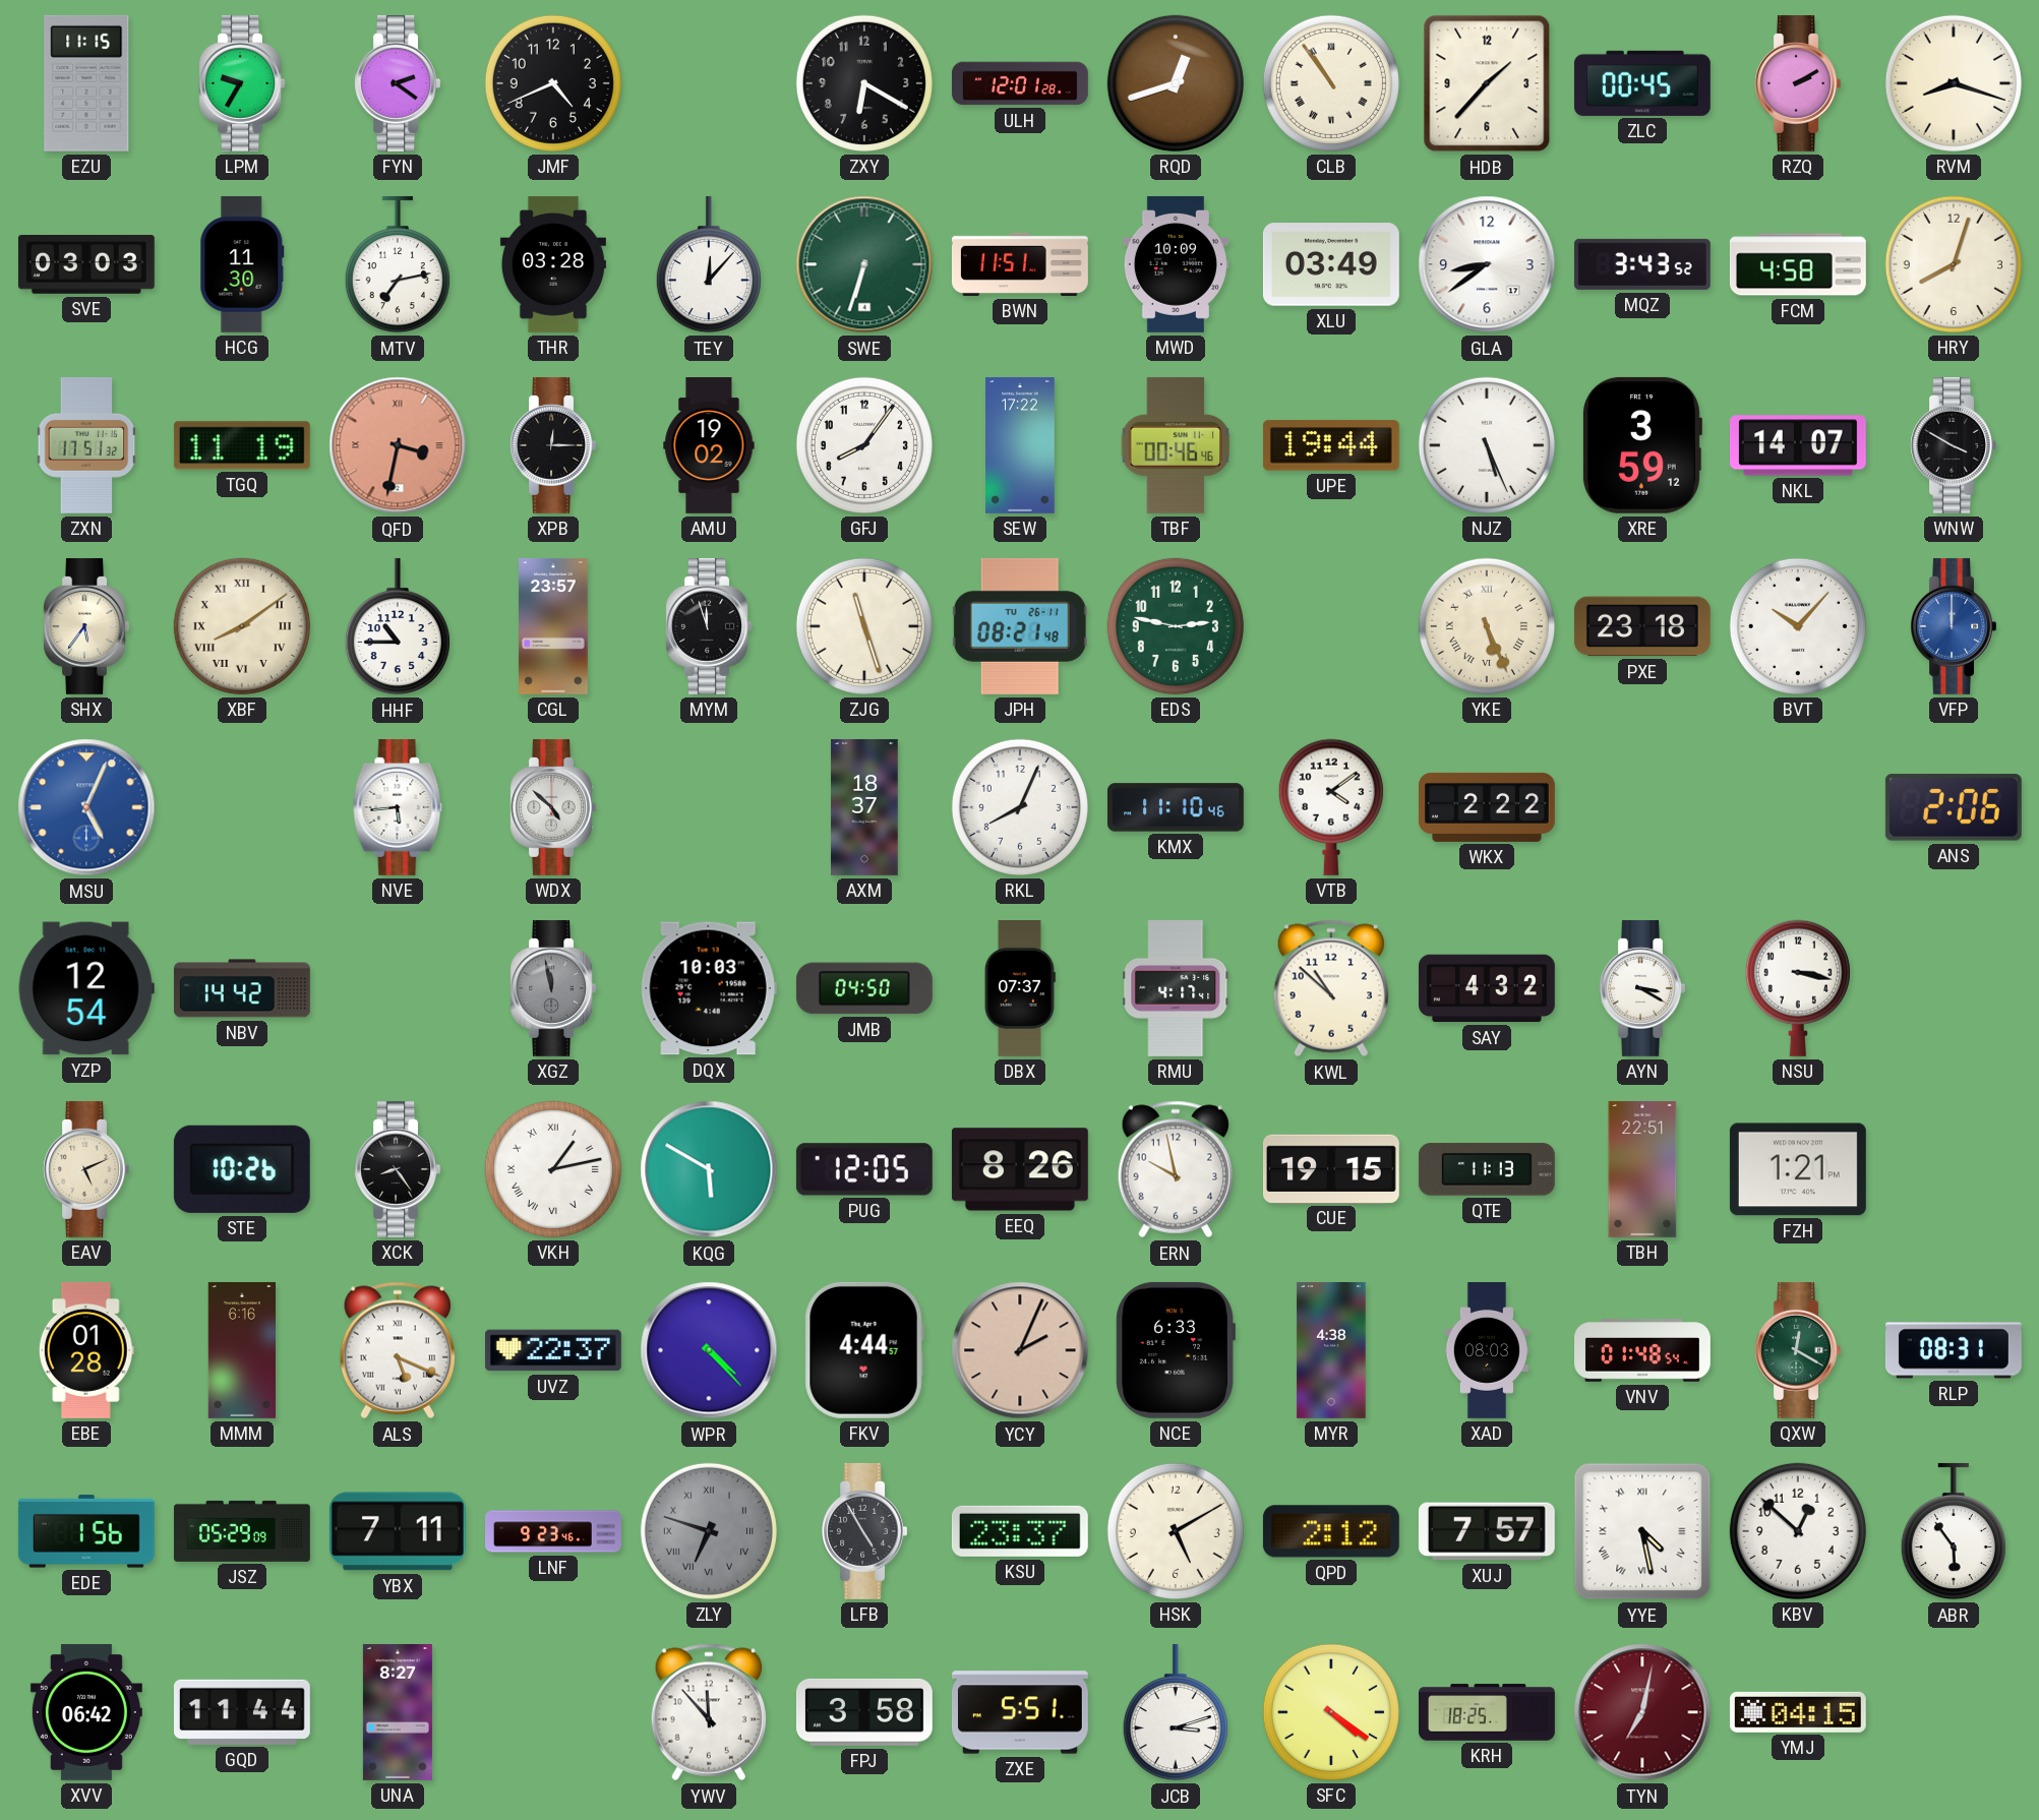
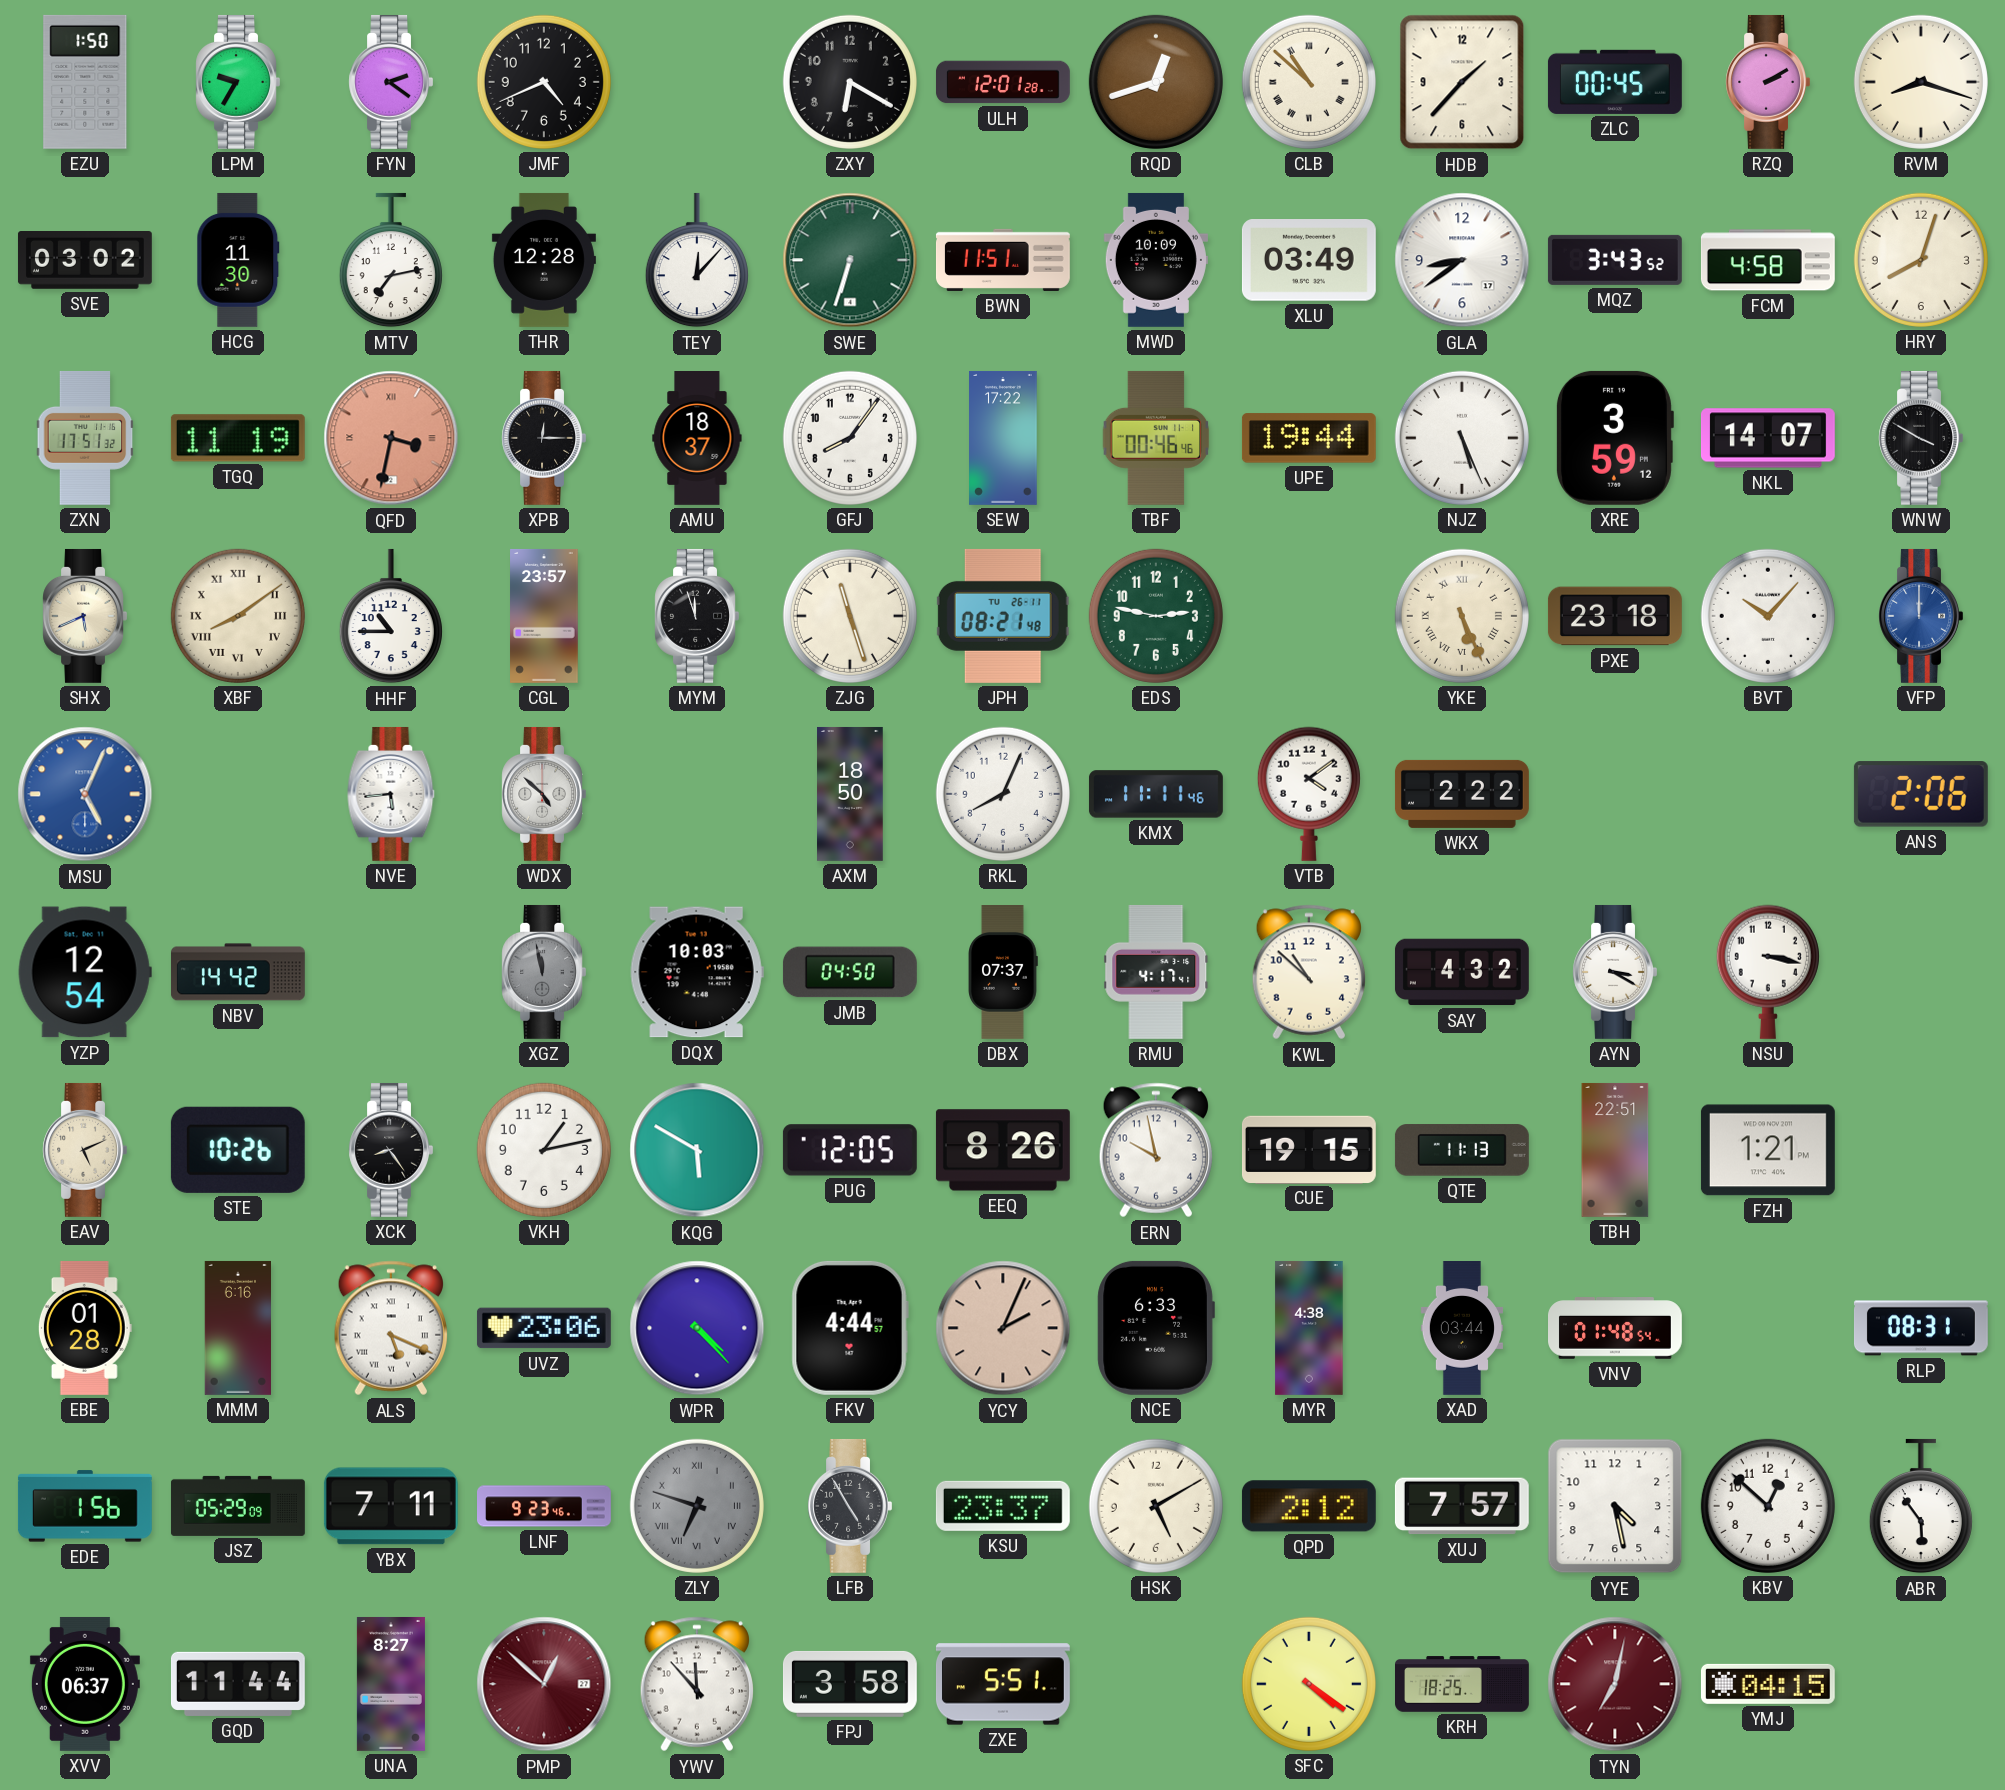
EZU: 11:15 -> 1:50 (85, 82)
CLB: 10:54 -> 10:52 (1309, 82)
SVE: 03:03 -> 03:02 (85, 261)
THR: 03:28 -> 12:28 (544, 260)
AMU: 19:02 -> 18:37 (697, 439)
SHX: 5:36 -> 5:41 (85, 616)
AXM: 18:37 -> 18:50 (850, 794)
KMX: 11:10 -> 11:11 (1156, 794)
VKH numerals: Roman -> Arabic (544, 1150)
UVZ: 22:37 -> 23:06 (544, 1328)
XAD: 08:03 -> 03:44 (1461, 1329)
QXW: 12:20 -> none (1798, 1350)
YYE numerals: Roman -> Arabic (1615, 1506)
XVV: 06:42 -> 06:37 (85, 1684)
PMP: none -> 12:52 (544, 1684)
JCB: 3:12 -> none (1176, 1712)
